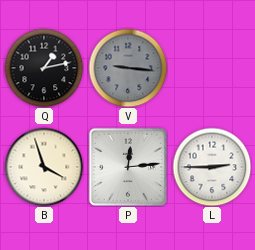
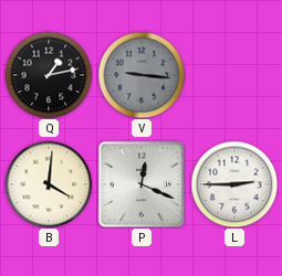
B: 3:57 -> 4:01 (49, 184)
P: 12:14 -> 12:19 (142, 184)
